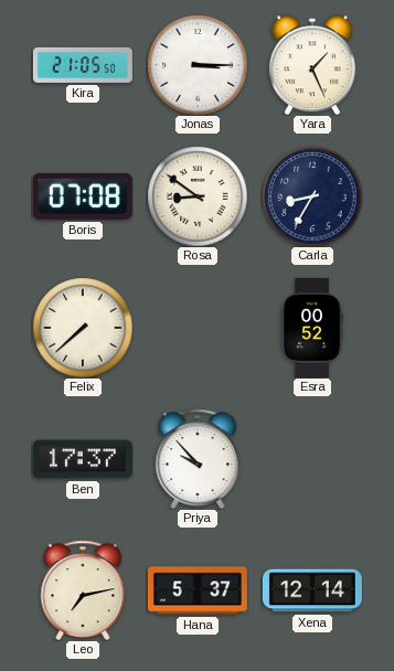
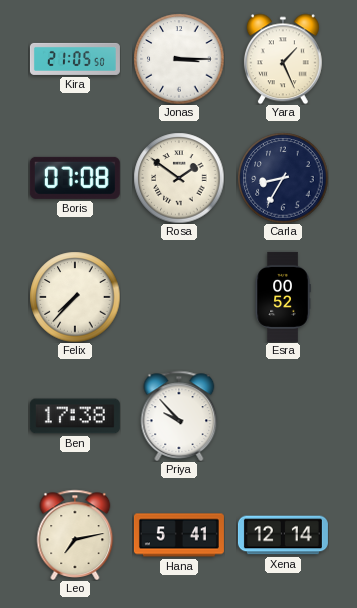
Rosa: 8:51 -> 1:51 (179, 178)
Felix: 7:38 -> 7:37 (75, 297)
Ben: 17:37 -> 17:38 (75, 416)
Hana: 5:37 -> 5:41 (179, 535)
